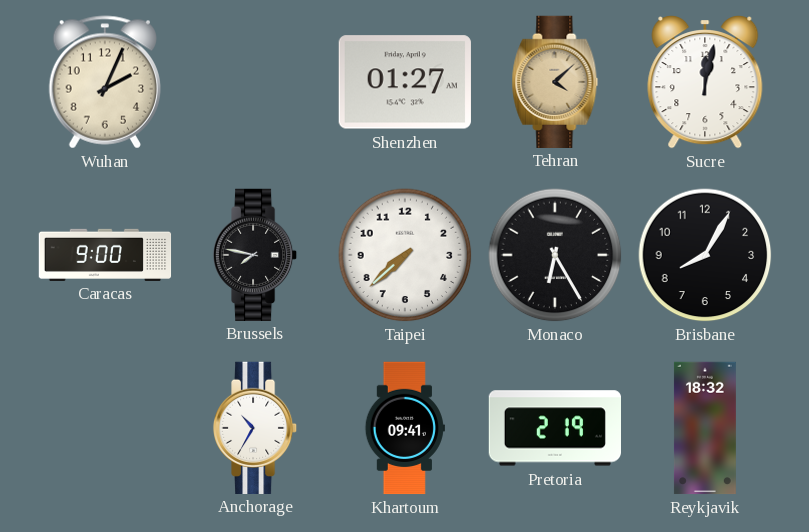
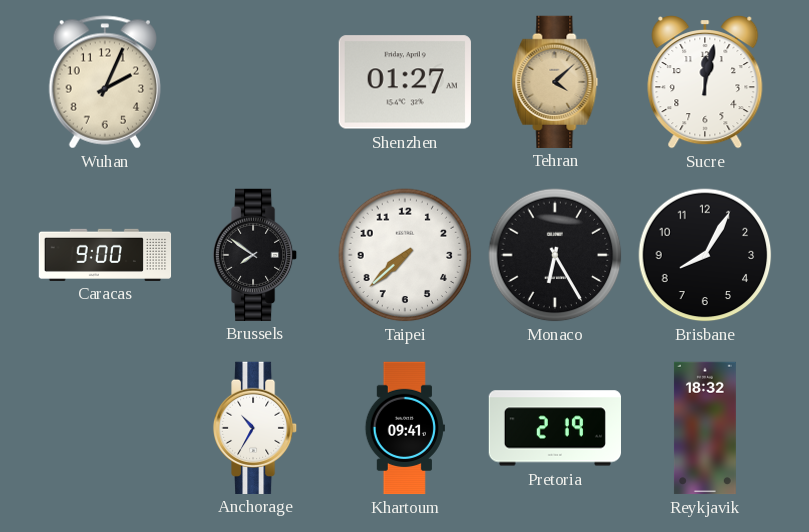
Brussels: 7:47 -> 7:51 (255, 254)
